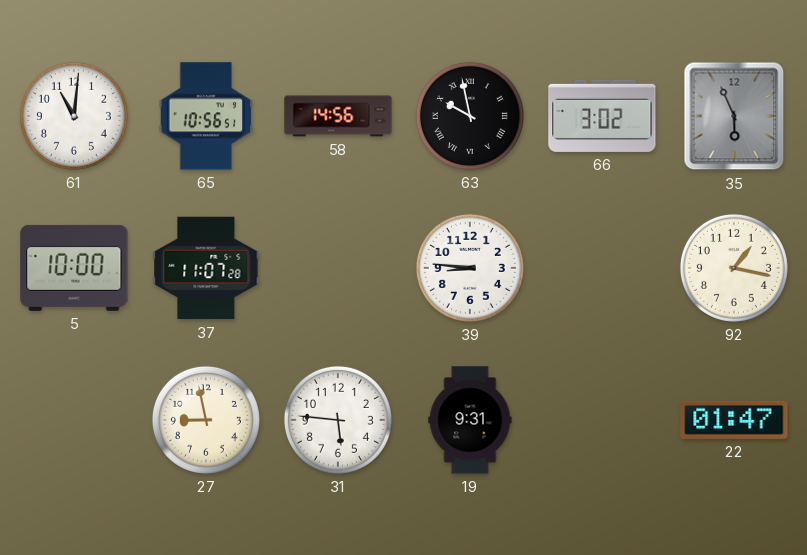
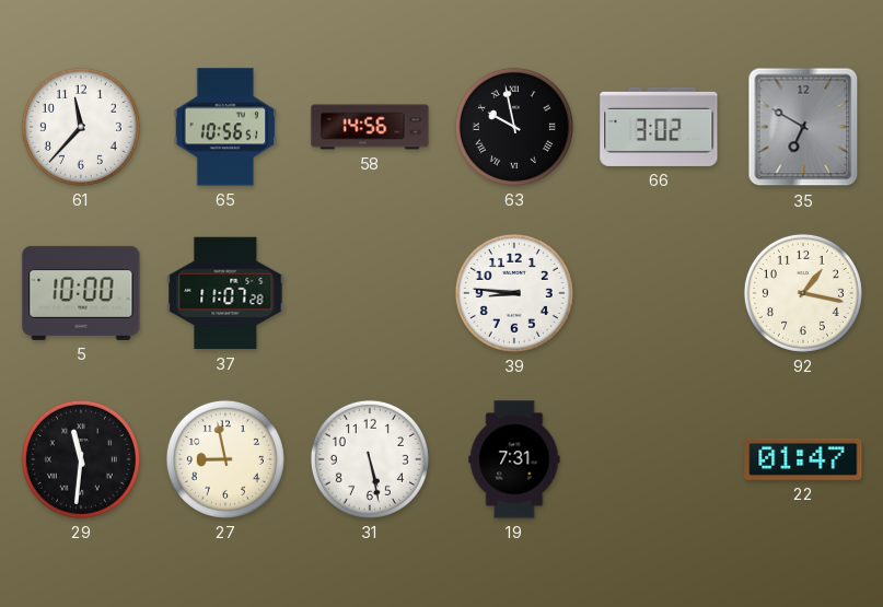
61: 11:01 -> 11:37 (81, 127)
35: 5:56 -> 6:50 (803, 127)
29: none -> 11:31 (81, 459)
31: 5:46 -> 5:28 (370, 459)
19: 9:31 -> 7:31 (514, 459)
